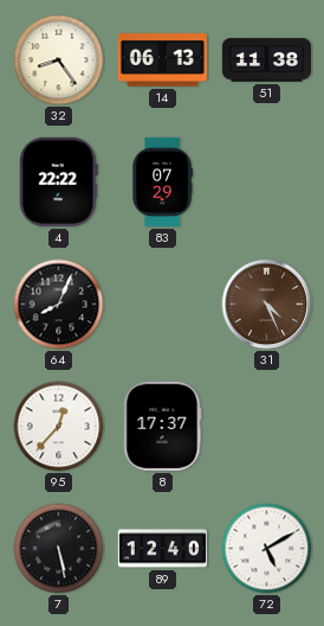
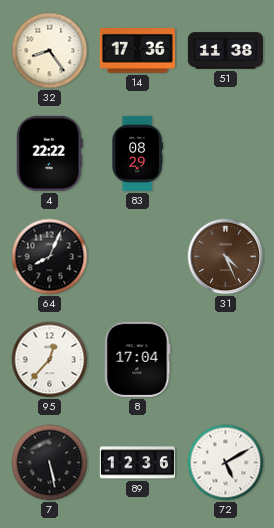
14: 06:13 -> 17:36 (137, 51)
83: 07:29 -> 08:29 (137, 153)
8: 17:37 -> 17:04 (138, 359)
89: 12:40 -> 12:36 (137, 463)
